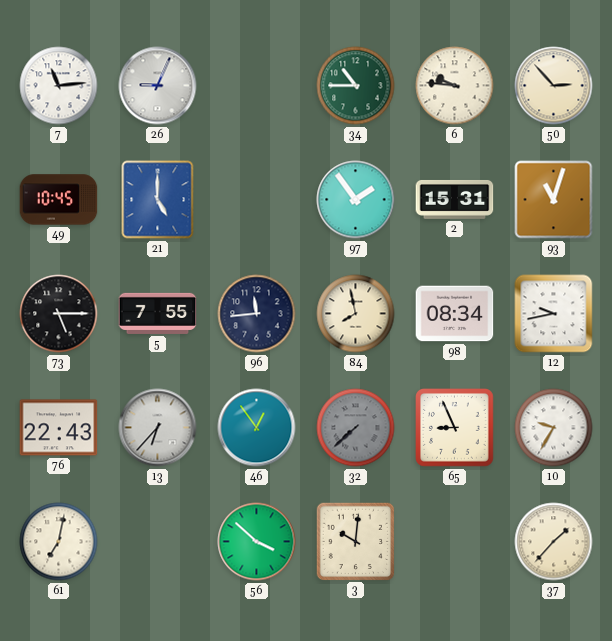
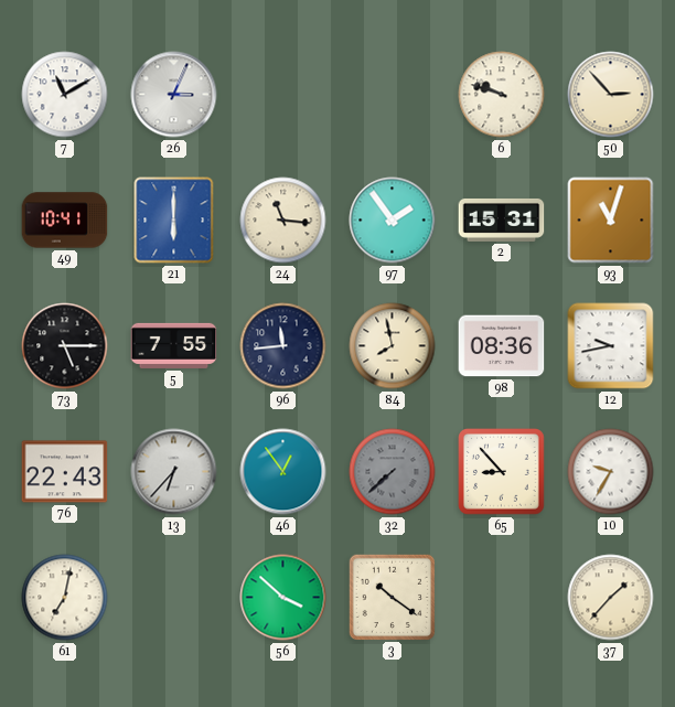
7: 11:14 -> 11:10 (65, 95)
26: 9:04 -> 3:04 (174, 95)
34: 10:45 -> none (356, 86)
6: 9:46 -> 9:48 (502, 95)
49: 10:45 -> 10:41 (65, 221)
21: 5:00 -> 6:00 (174, 221)
24: none -> 11:16 (283, 221)
98: 08:34 -> 08:36 (502, 346)
65: 8:56 -> 8:53 (502, 472)
3: 10:01 -> 10:21 (392, 597)
